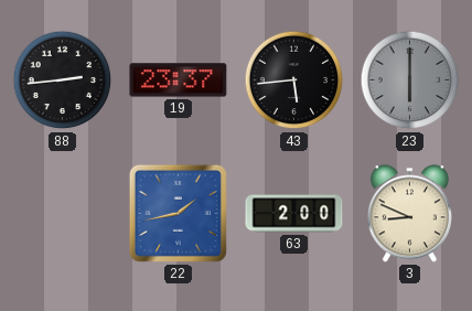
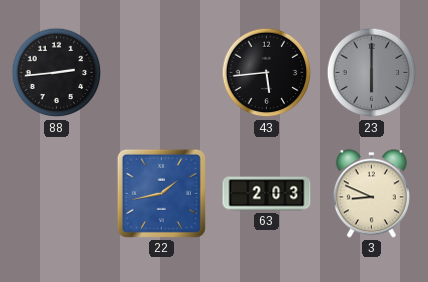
19: 23:37 -> none (179, 81)
63: 2:00 -> 2:03 (267, 194)
